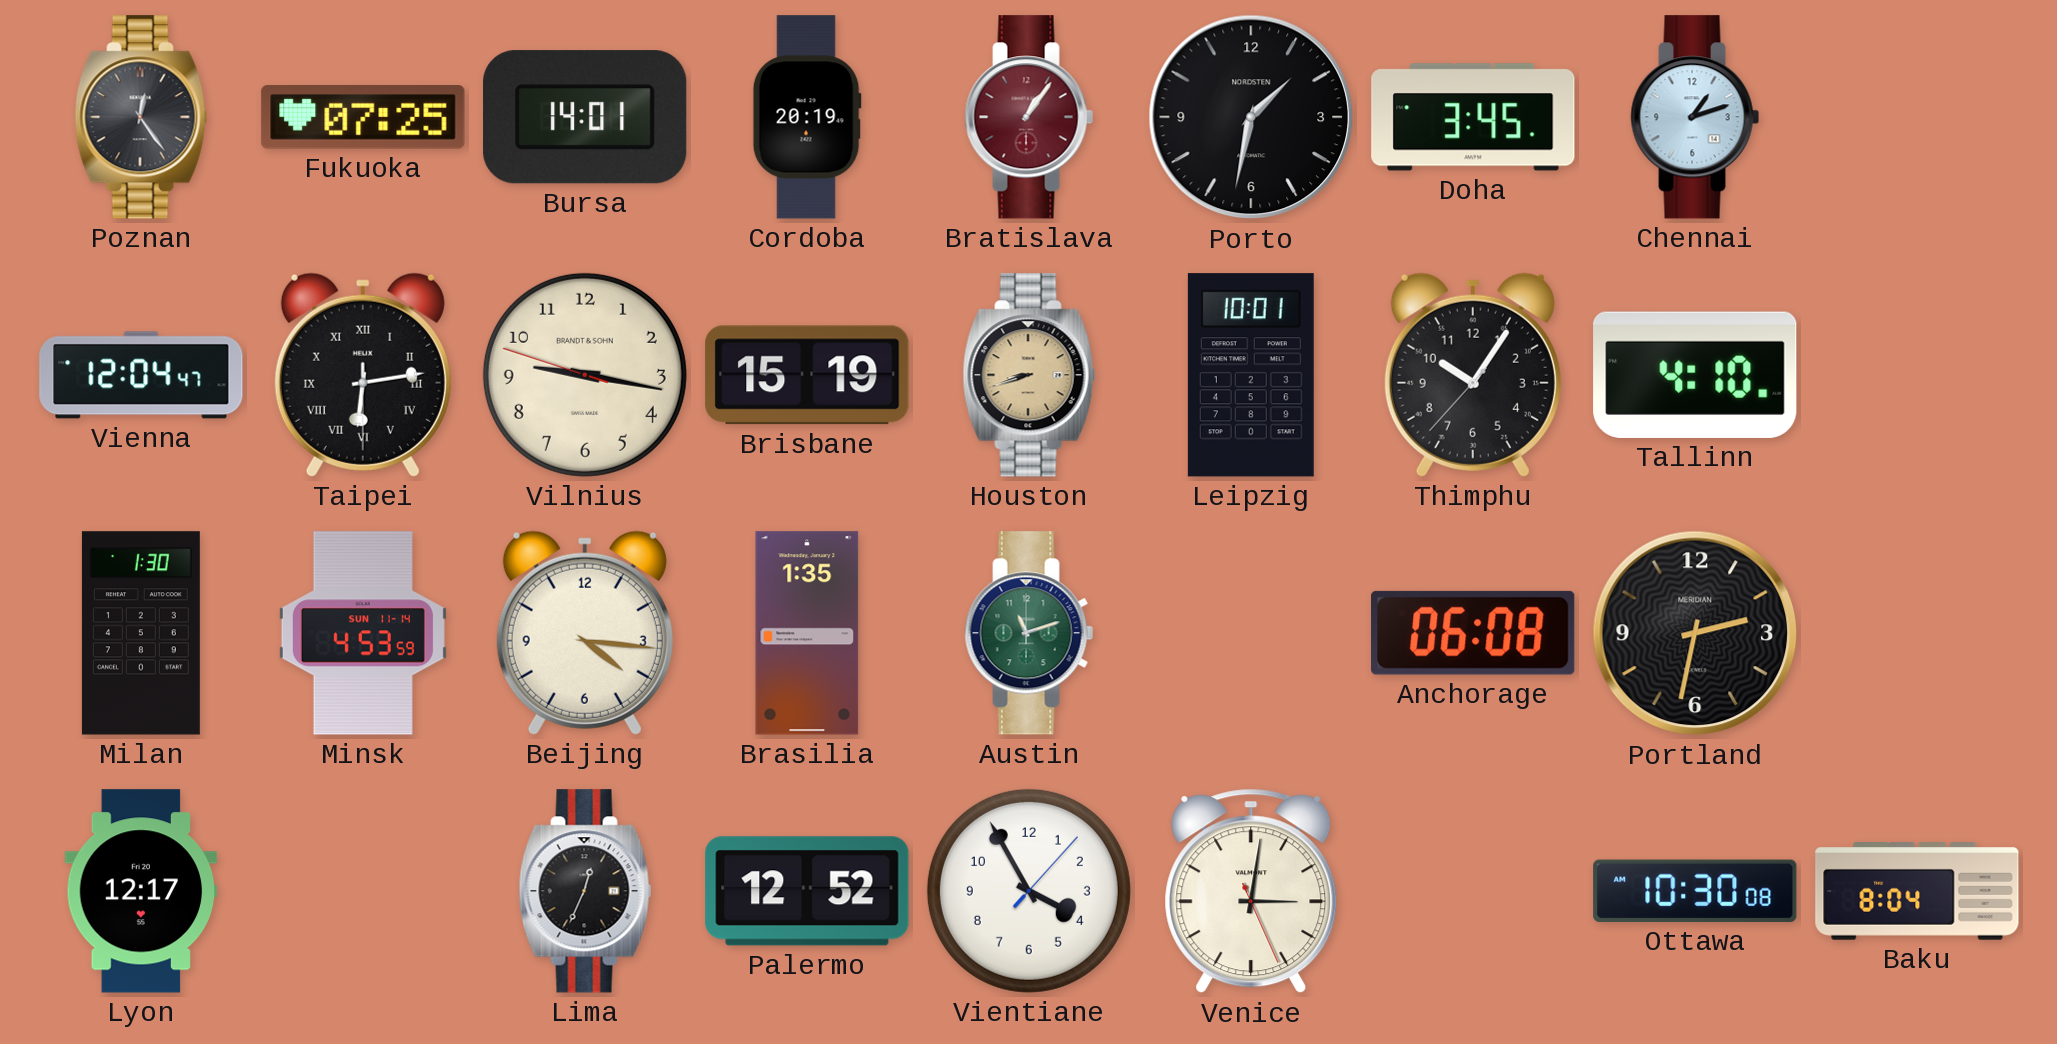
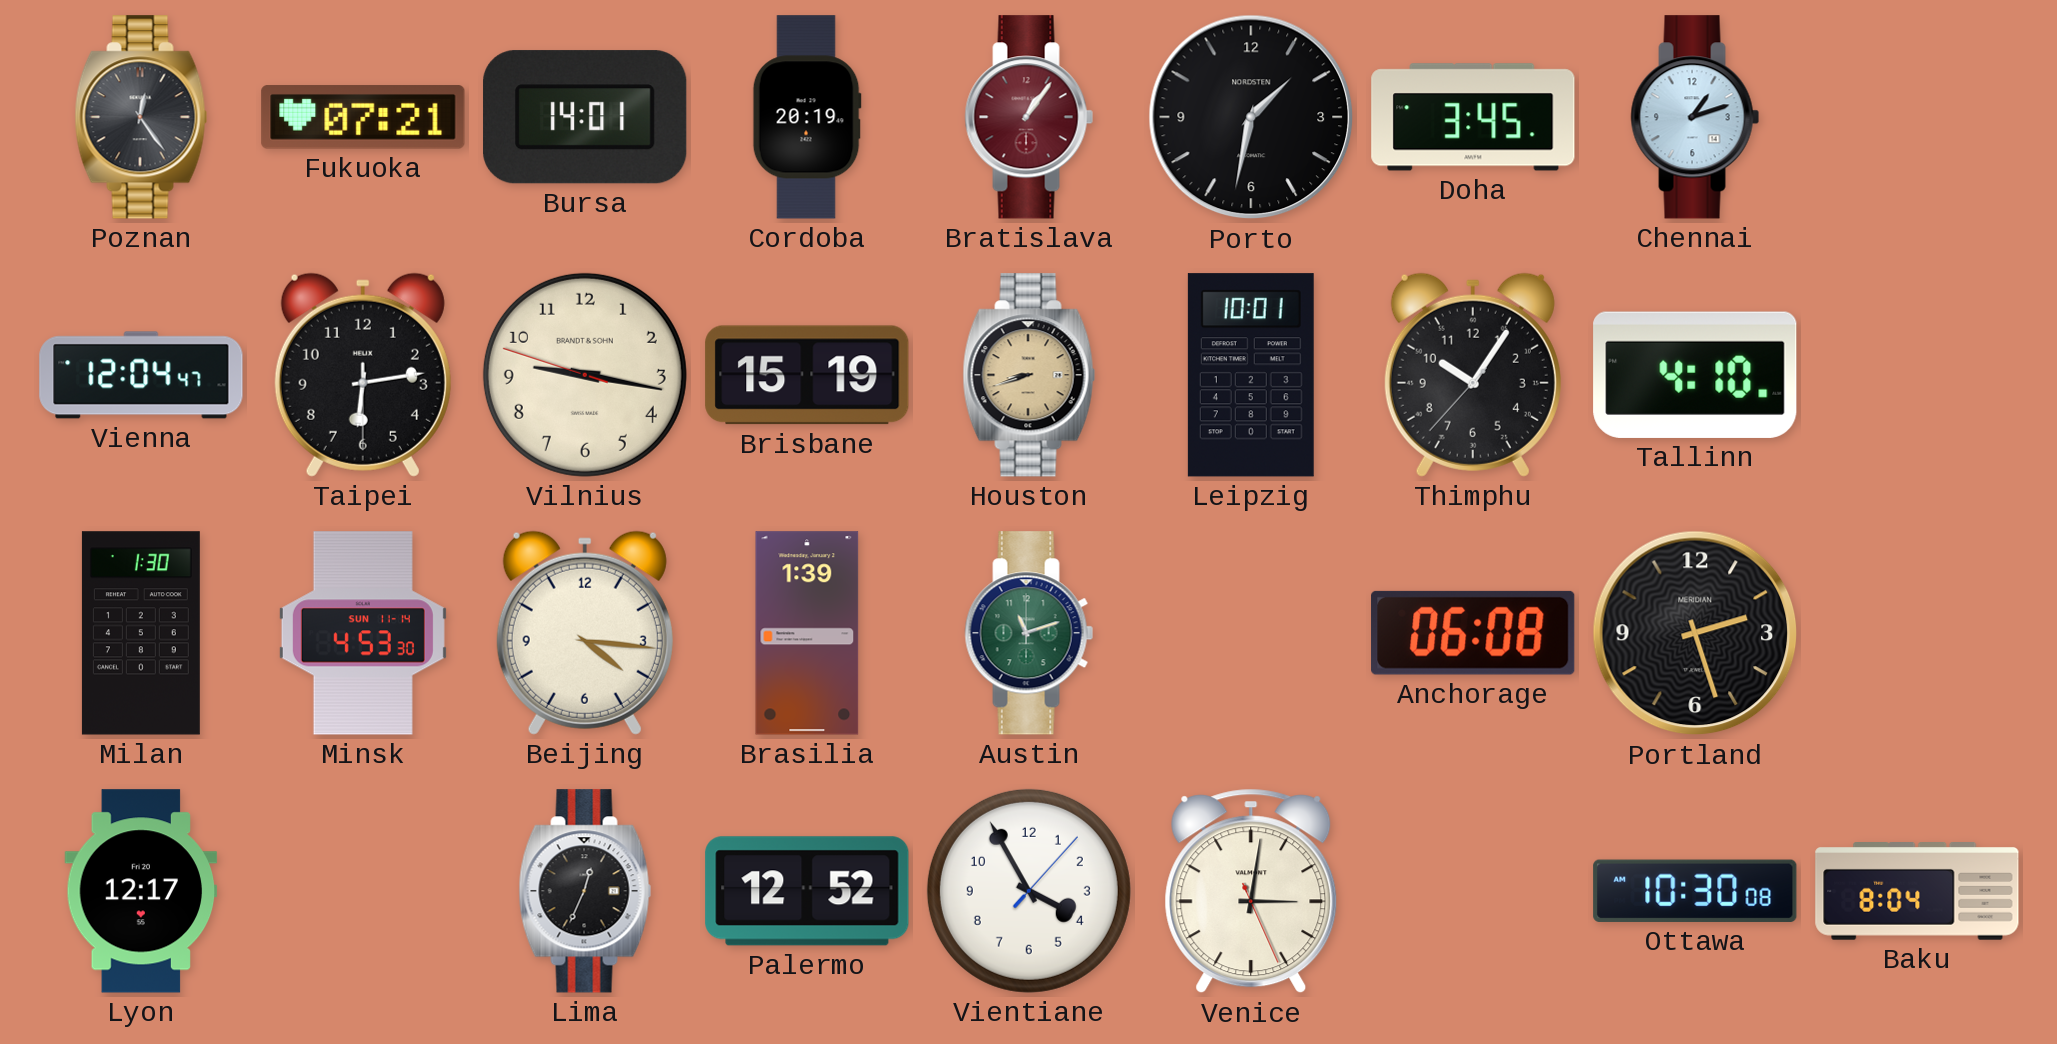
Fukuoka: 07:25 -> 07:21 (363, 117)
Taipei numerals: Roman -> Arabic (363, 375)
Minsk: 4:53:59 -> 4:53:30 (363, 633)
Brasilia: 1:35 -> 1:39 (807, 633)
Portland: 2:32 -> 2:27 (1695, 633)
